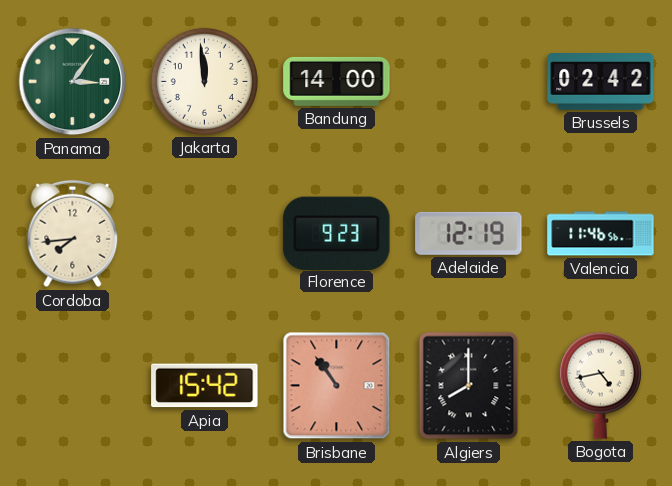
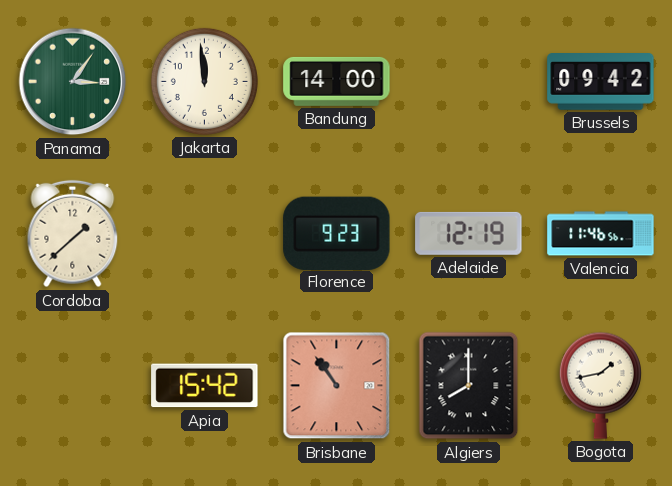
Brussels: 02:42 -> 09:42 (601, 82)
Cordoba: 7:44 -> 1:38 (73, 234)
Bogota: 4:43 -> 1:43 (600, 385)
